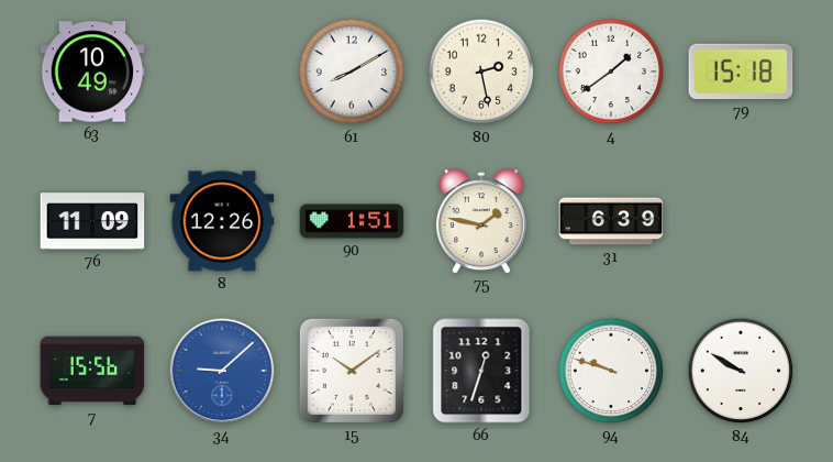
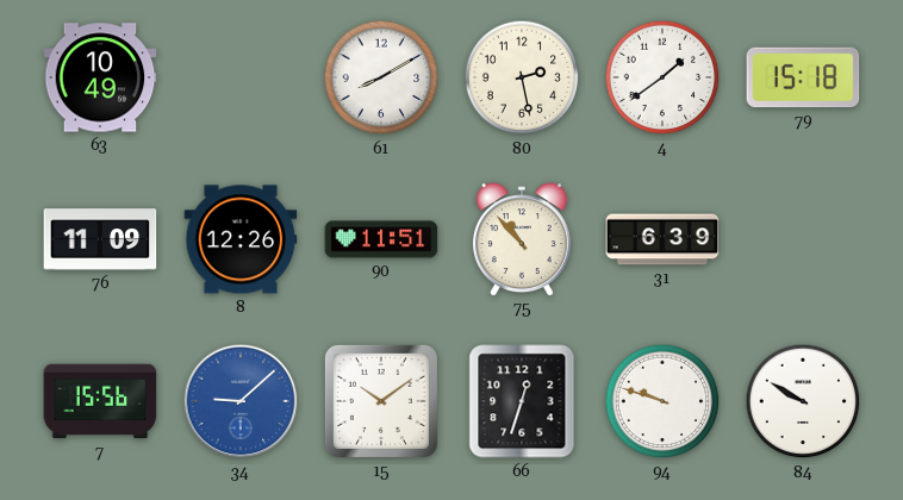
90: 1:51 -> 11:51 (381, 239)
75: 1:47 -> 10:53 (522, 239)
